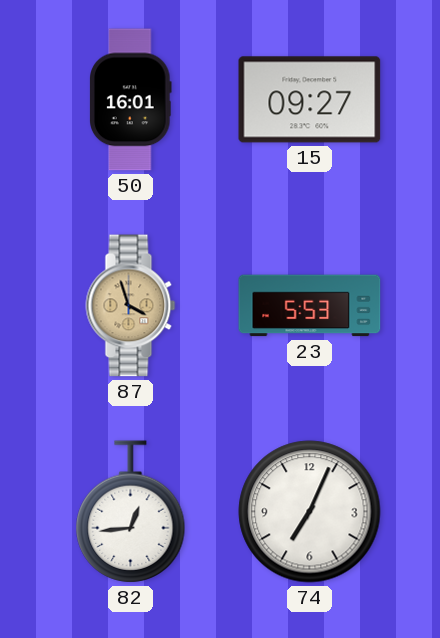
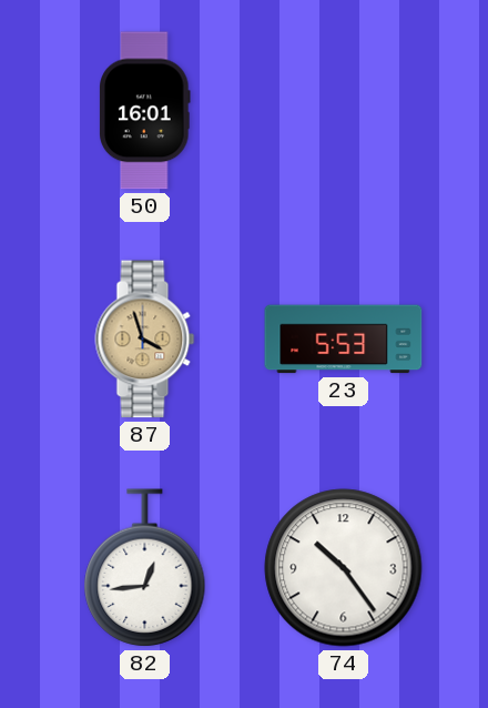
15: 09:27 -> none (310, 100)
74: 7:04 -> 10:24 (344, 568)
